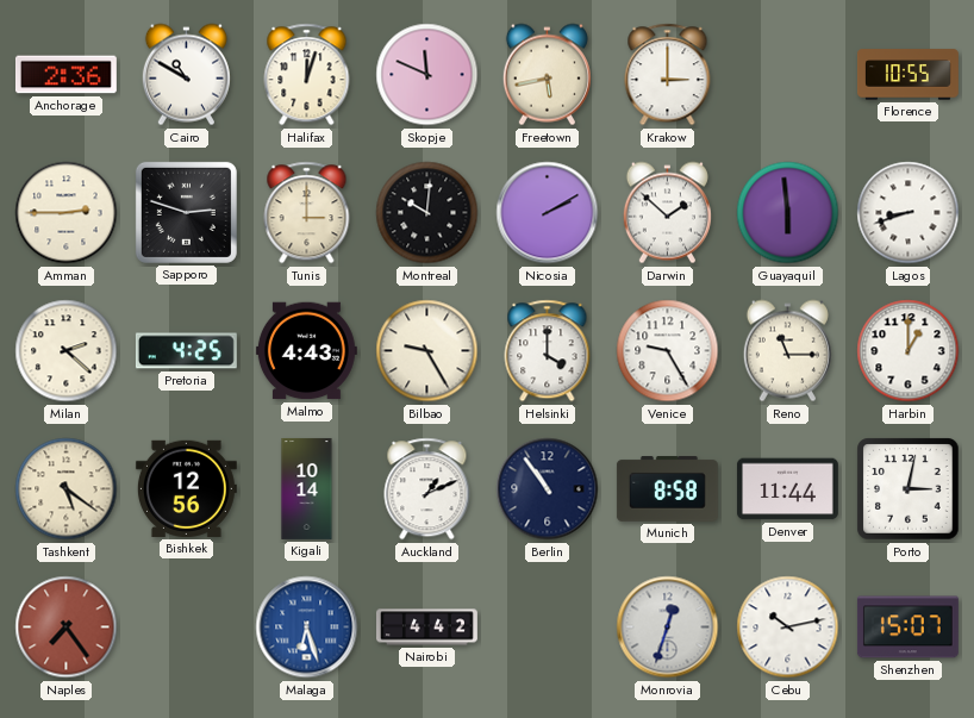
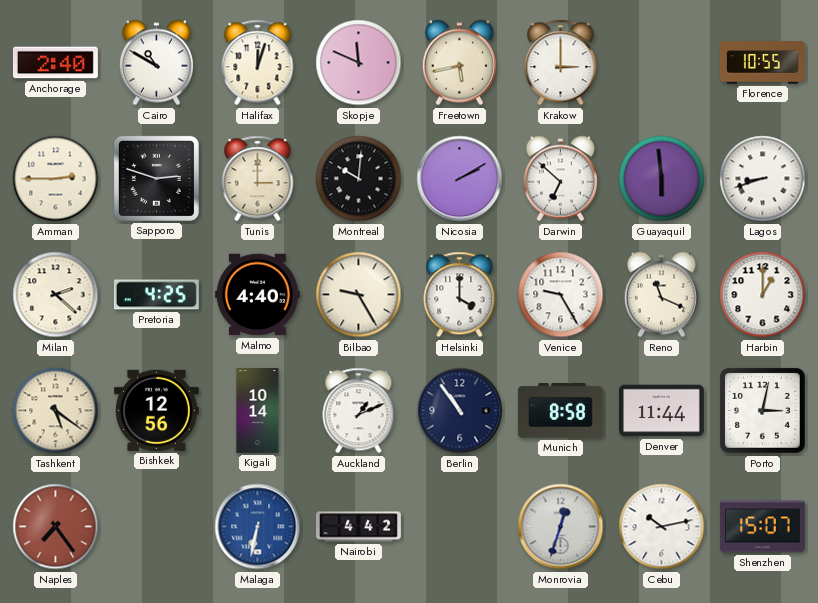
Anchorage: 2:36 -> 2:40 (55, 63)
Darwin: 1:52 -> 6:52 (560, 179)
Malmo: 4:43 -> 4:40 (257, 295)
Reno: 11:15 -> 11:19 (661, 295)
Malaga: 6:27 -> 6:32 (258, 527)
